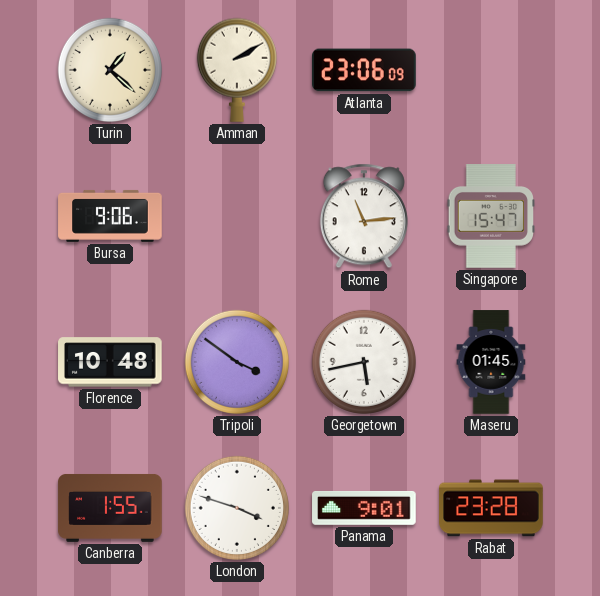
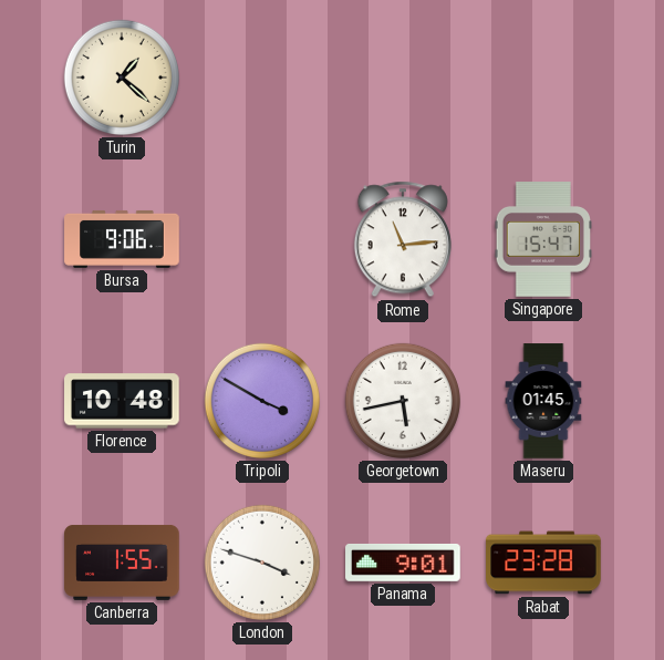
Amman: 2:10 -> none (237, 70)
Atlanta: 23:06 -> none (364, 70)
Tripoli: 3:51 -> 3:50 (262, 401)
